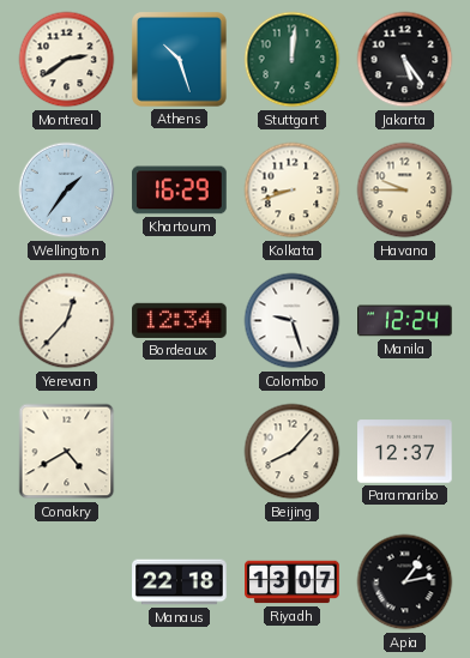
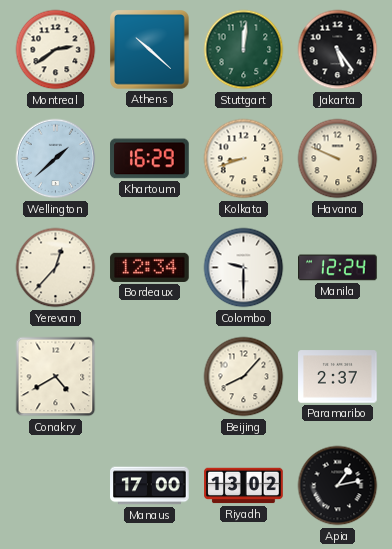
Athens: 10:27 -> 10:22 (150, 50)
Wellington: 1:36 -> 1:38 (56, 159)
Havana: 9:45 -> 9:49 (338, 159)
Colombo: 9:27 -> 9:30 (244, 268)
Paramaribo: 12:37 -> 2:37 (338, 377)
Manaus: 22:18 -> 17:00 (150, 486)
Riyadh: 13:07 -> 13:02 (244, 486)
